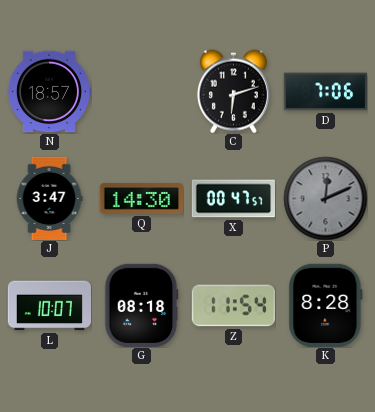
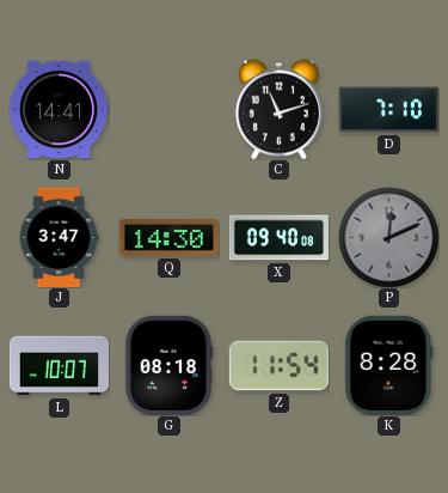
N: 18:57 -> 14:41 (59, 110)
C: 6:12 -> 11:12 (278, 109)
D: 7:06 -> 7:10 (388, 110)
X: 00:47 -> 09:40 (278, 238)
